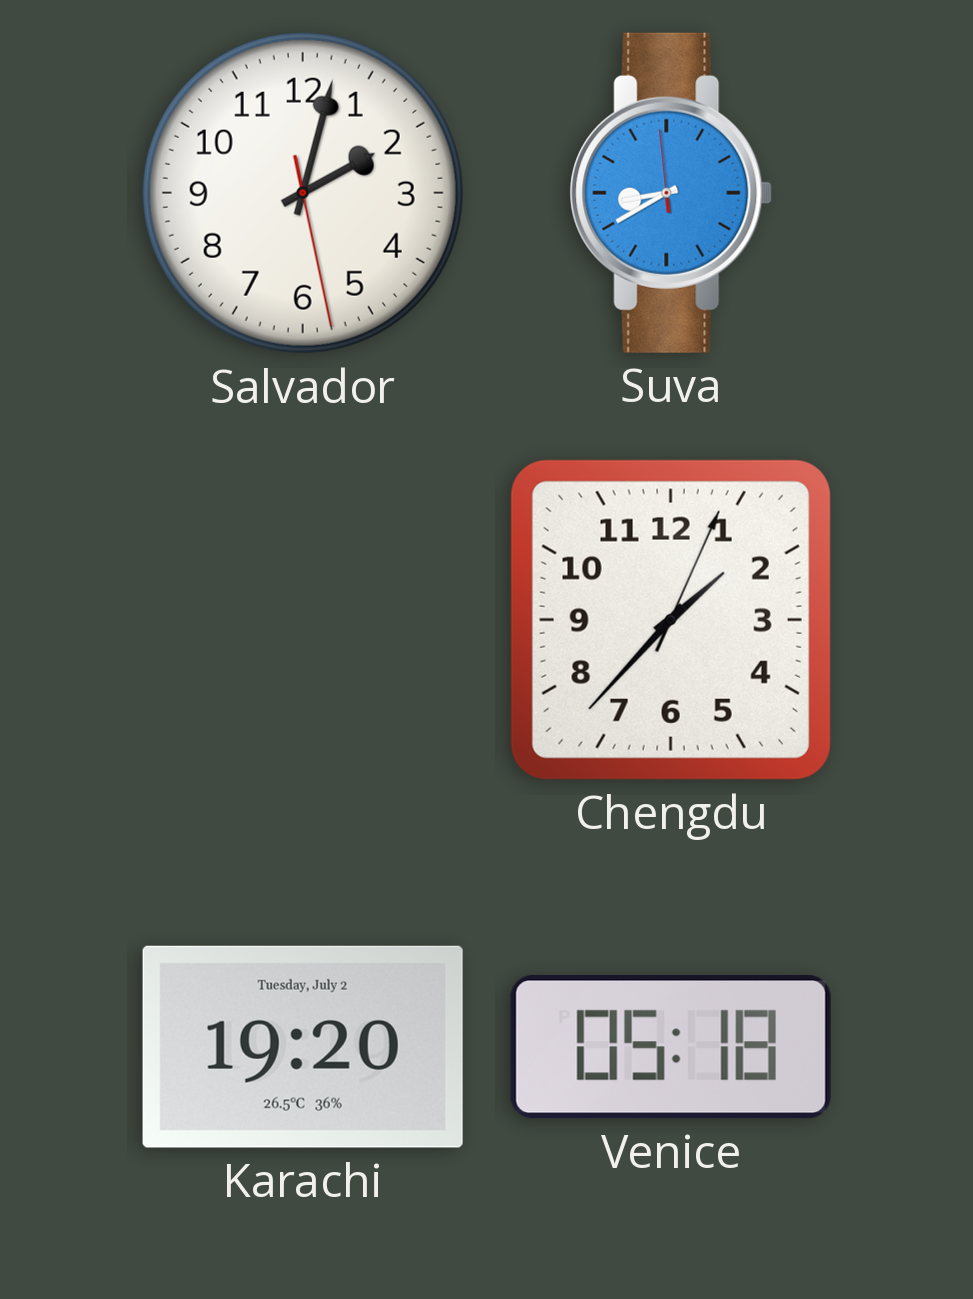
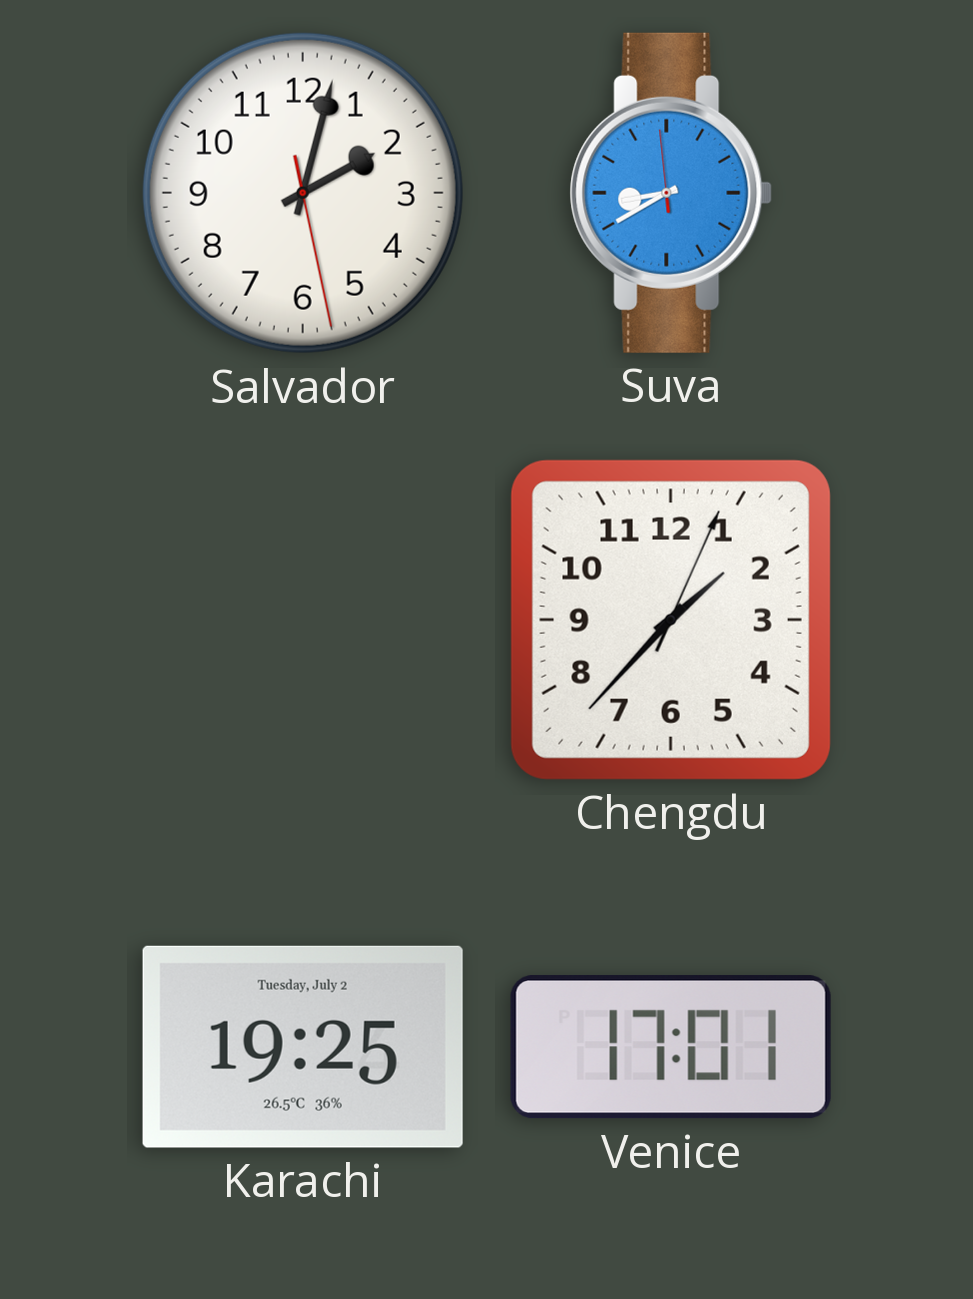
Karachi: 19:20 -> 19:25 (303, 1047)
Venice: 05:18 -> 17:01 (671, 1047)
